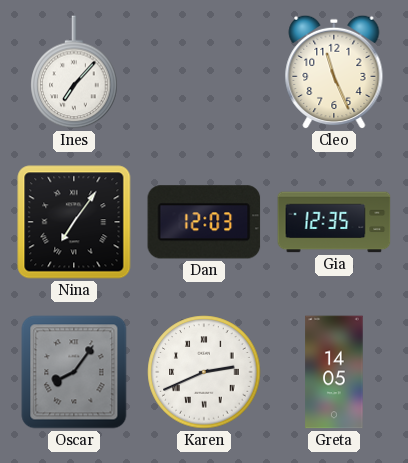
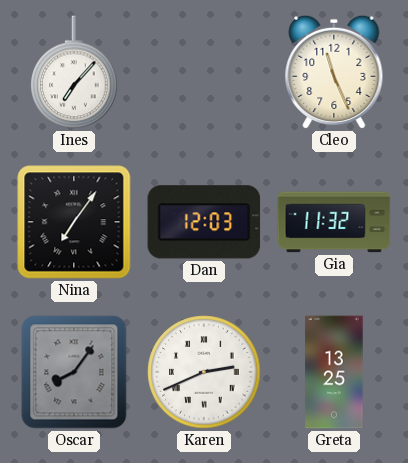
Gia: 12:35 -> 11:32 (334, 222)
Greta: 14:05 -> 13:25 (334, 372)
